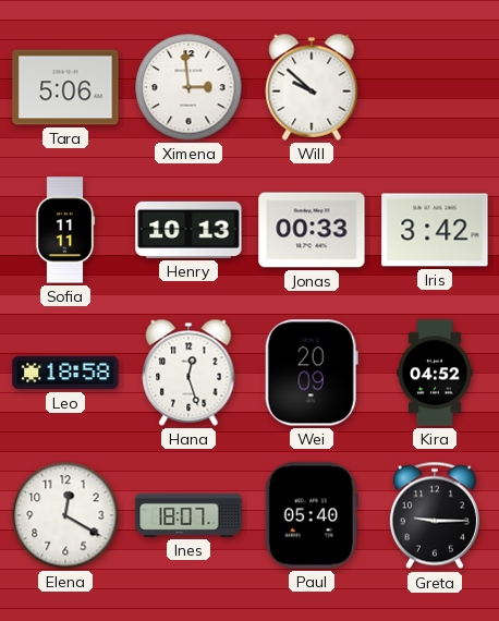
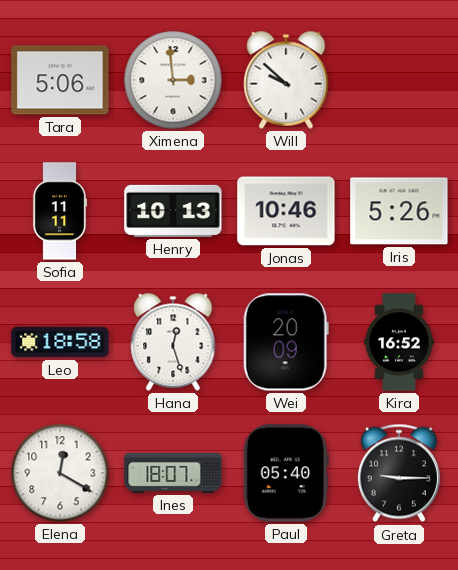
Jonas: 00:33 -> 10:46 (286, 211)
Iris: 3:42 -> 5:26 (399, 211)
Kira: 04:52 -> 16:52 (399, 342)
